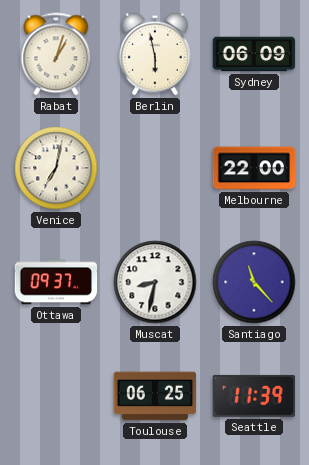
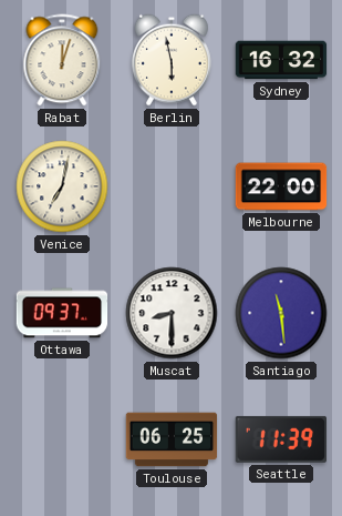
Rabat: 1:03 -> 12:03 (62, 60)
Sydney: 06:09 -> 16:32 (281, 60)
Muscat: 8:32 -> 8:30 (172, 313)
Santiago: 11:23 -> 11:29 (281, 313)
